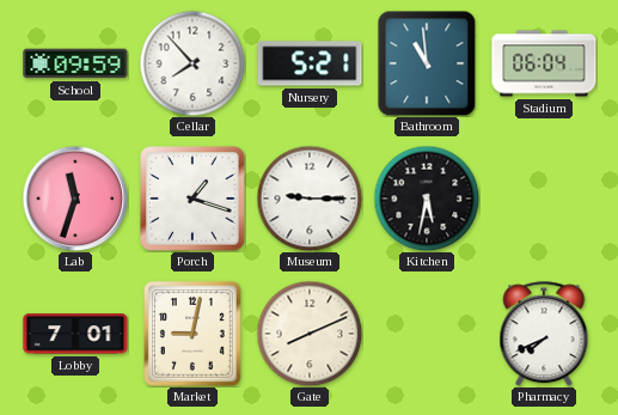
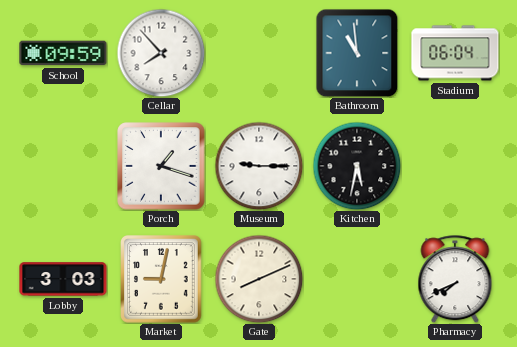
Nursery: 5:21 -> none (310, 63)
Lab: 11:33 -> none (75, 199)
Lobby: 7:01 -> 3:03 (63, 279)
